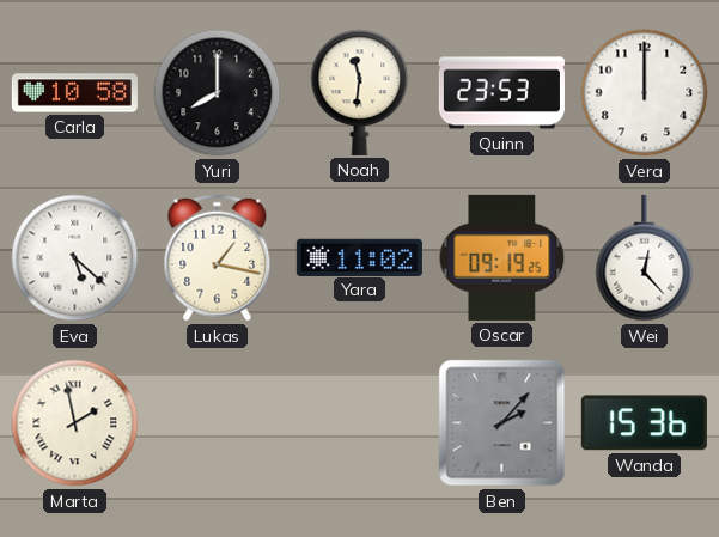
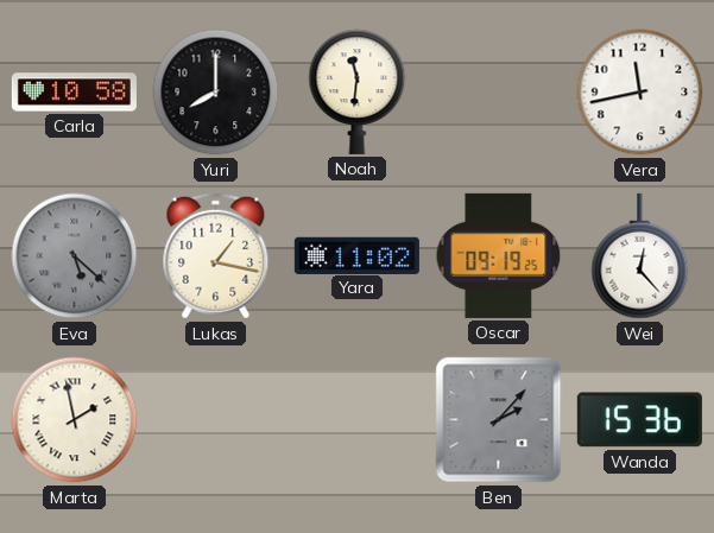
Quinn: 23:53 -> none (501, 93)
Vera: 12:00 -> 11:43 (640, 93)
Eva dial: white -> grey (75, 256)
